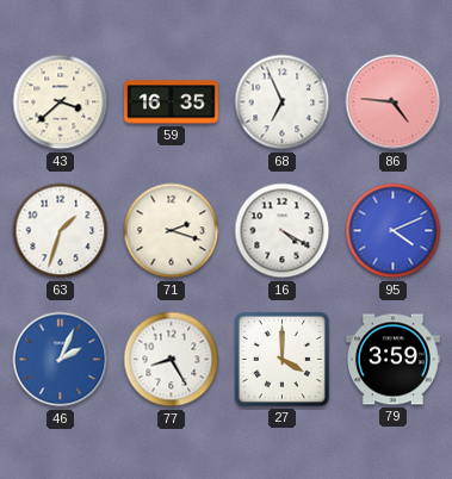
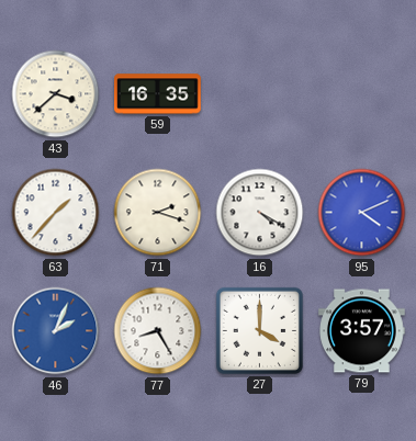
68: 6:56 -> none (283, 102)
86: 4:46 -> none (394, 102)
63: 1:33 -> 1:37 (56, 213)
79: 3:59 -> 3:57 (362, 331)
